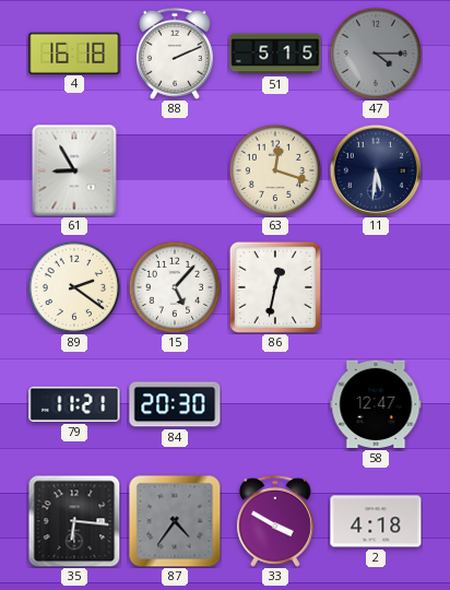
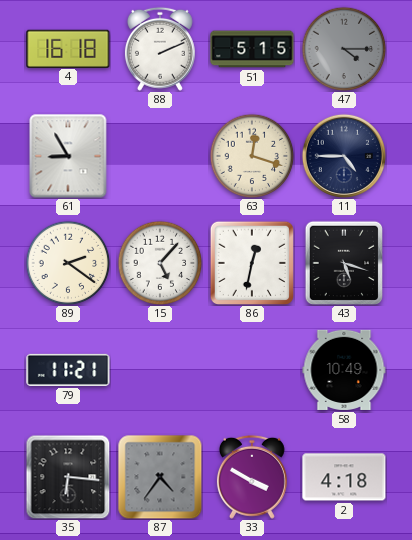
11: 5:31 -> 4:45 (343, 155)
43: none -> 5:18 (344, 263)
84: 20:30 -> none (175, 404)
58: 12:47 -> 10:49 (344, 370)
